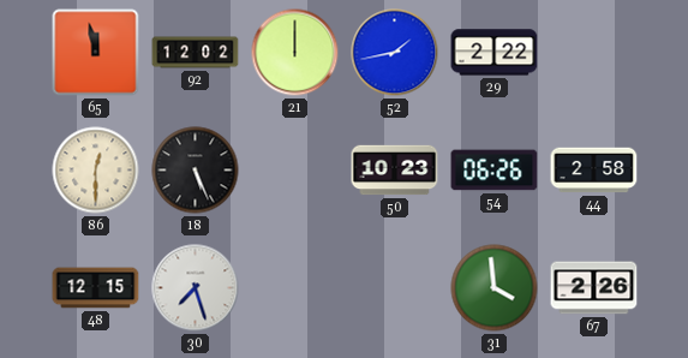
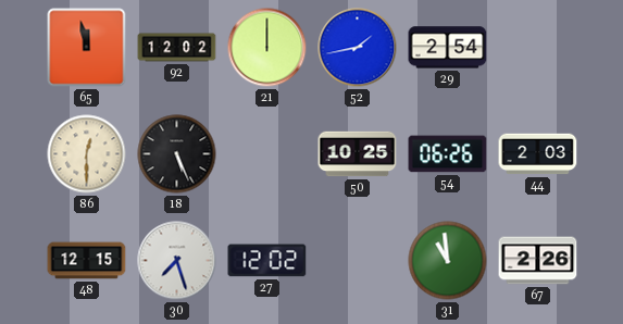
29: 2:22 -> 2:54 (448, 48)
50: 10:23 -> 10:25 (358, 154)
44: 2:58 -> 2:03 (538, 154)
27: none -> 12:02 (267, 261)
31: 3:59 -> 10:59 (448, 261)
